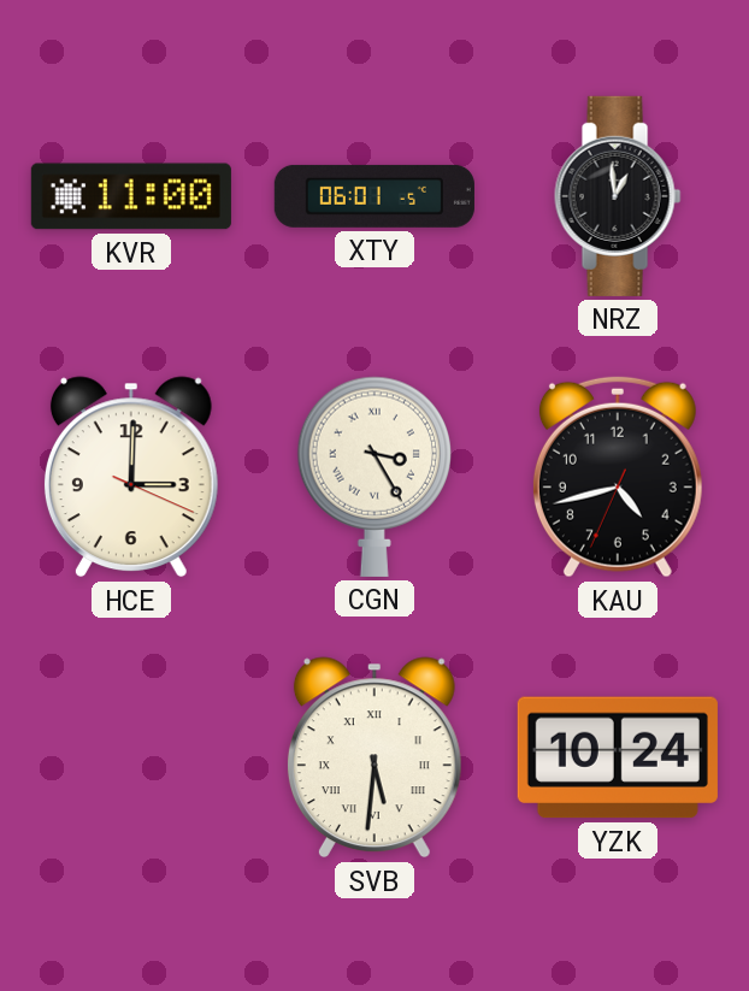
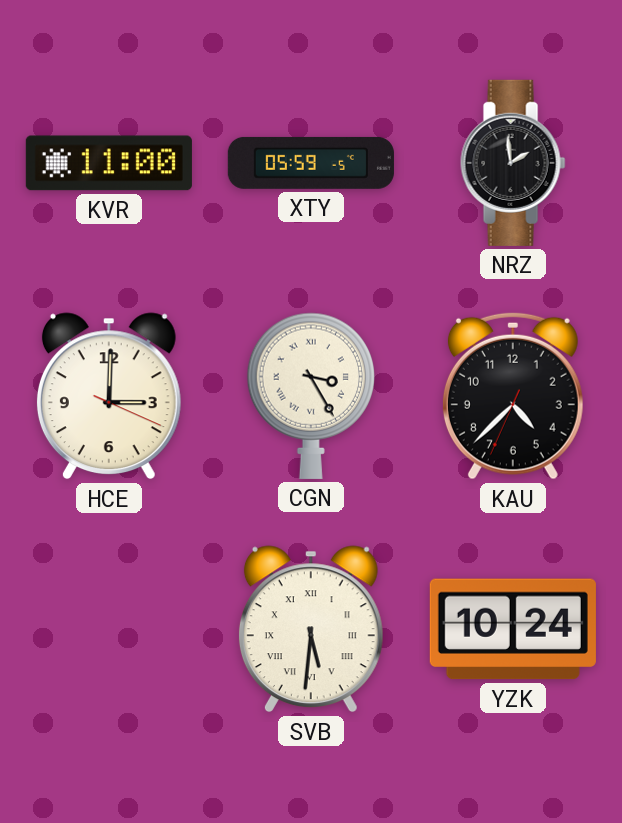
XTY: 06:01 -> 05:59 (311, 163)
NRZ: 12:59 -> 1:59 (513, 163)
KAU: 4:42 -> 4:37 (513, 396)
